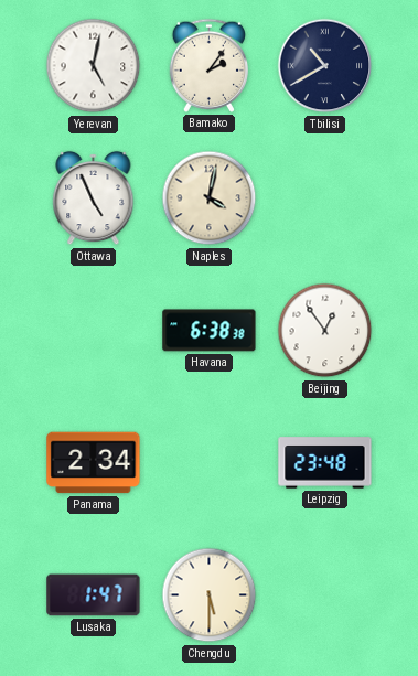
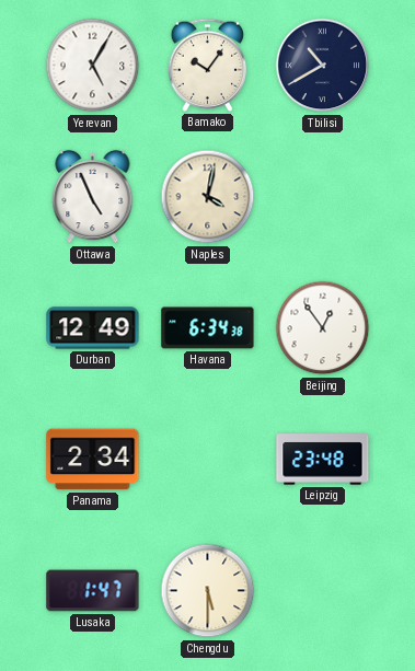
Yerevan: 5:02 -> 5:05 (93, 66)
Bamako: 2:06 -> 10:06 (207, 65)
Durban: none -> 12:49 (93, 328)
Havana: 6:38 -> 6:34 (208, 328)
